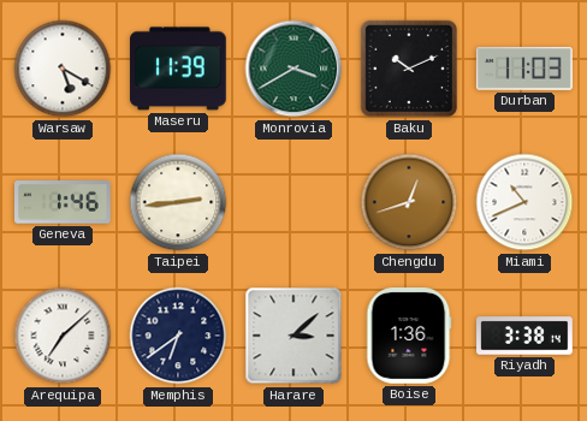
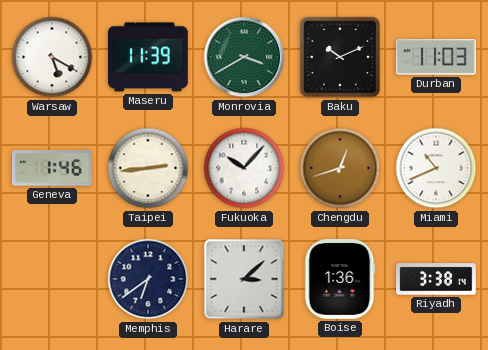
Fukuoka: none -> 10:07 (244, 168)
Arequipa: 7:08 -> none (63, 336)
